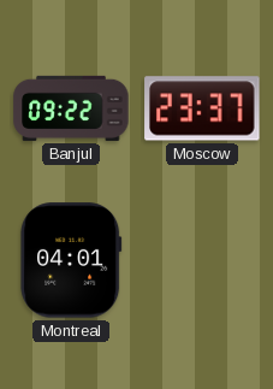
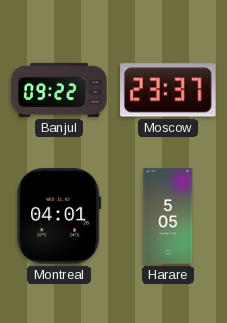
Harare: none -> 5:05 (168, 216)
